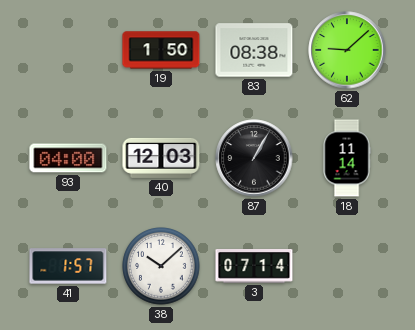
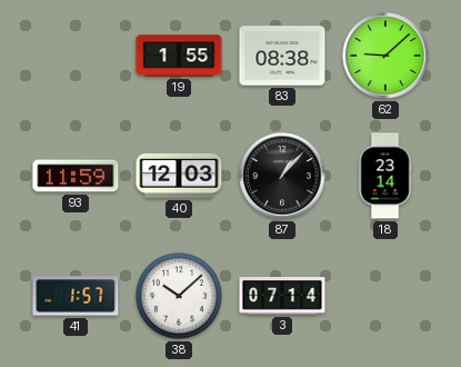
19: 1:50 -> 1:55 (179, 56)
93: 04:00 -> 11:59 (76, 176)
87: 1:05 -> 1:07 (282, 176)
18: 11:14 -> 23:14 (385, 176)
